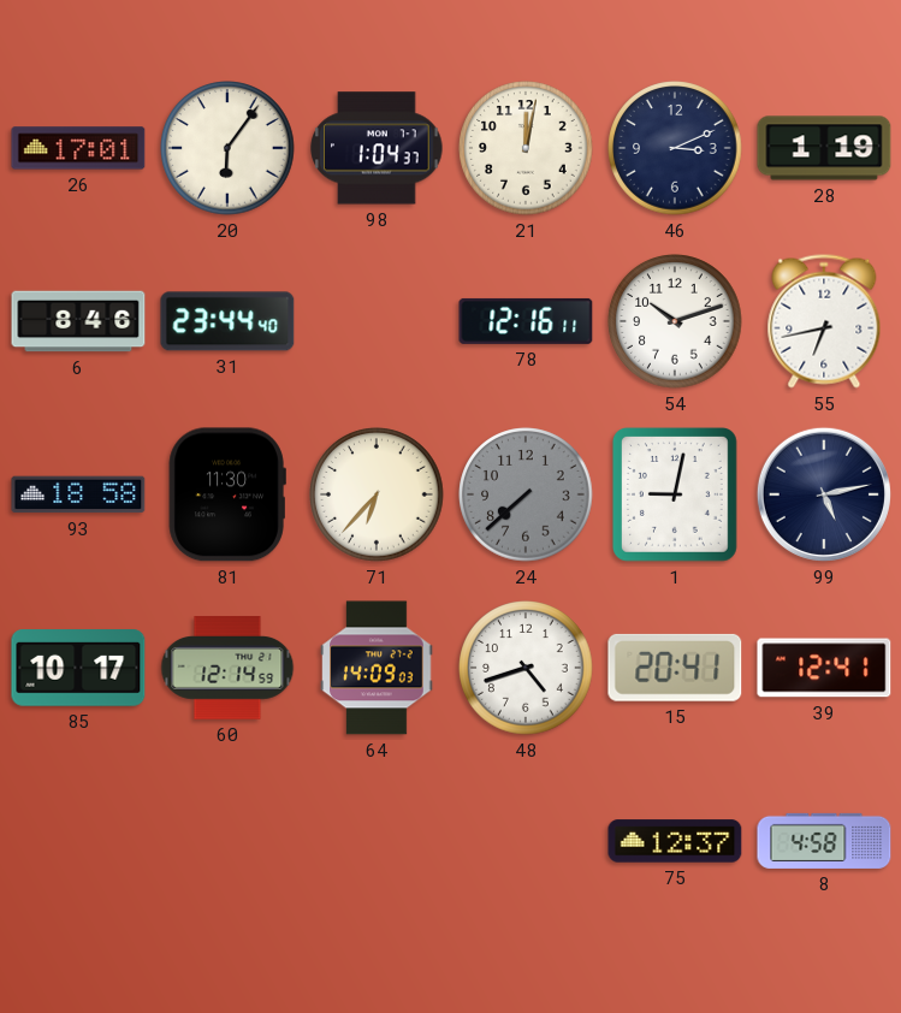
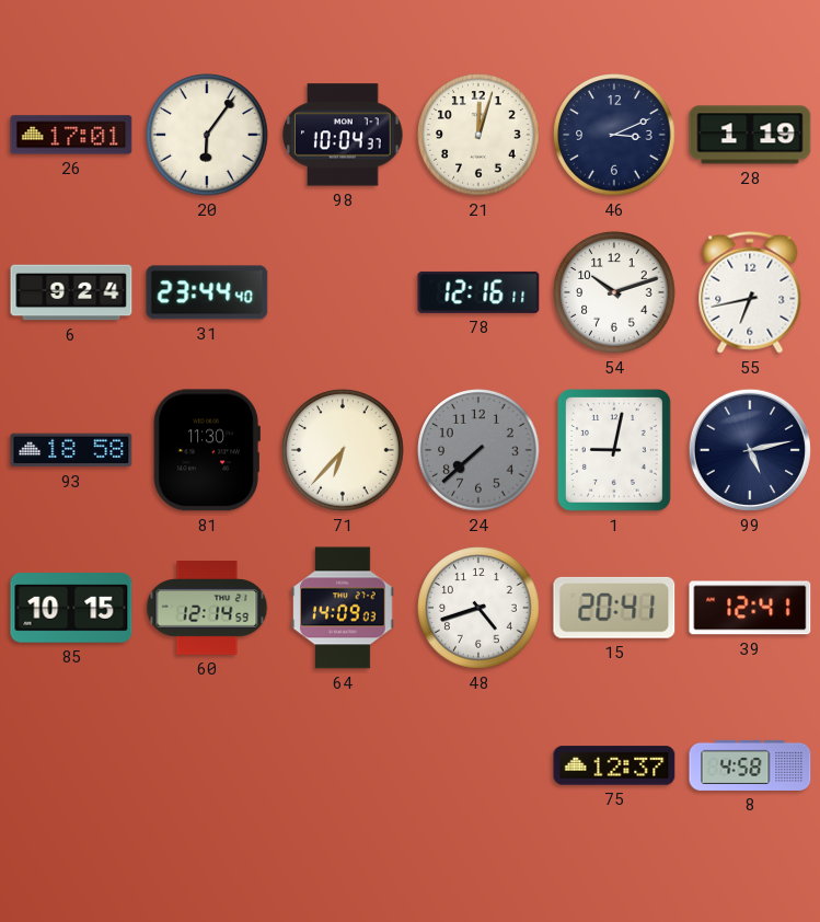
98: 1:04 -> 10:04 (343, 135)
21: 12:02 -> 12:03 (478, 135)
6: 8:46 -> 9:24 (71, 292)
85: 10:17 -> 10:15 (71, 609)
